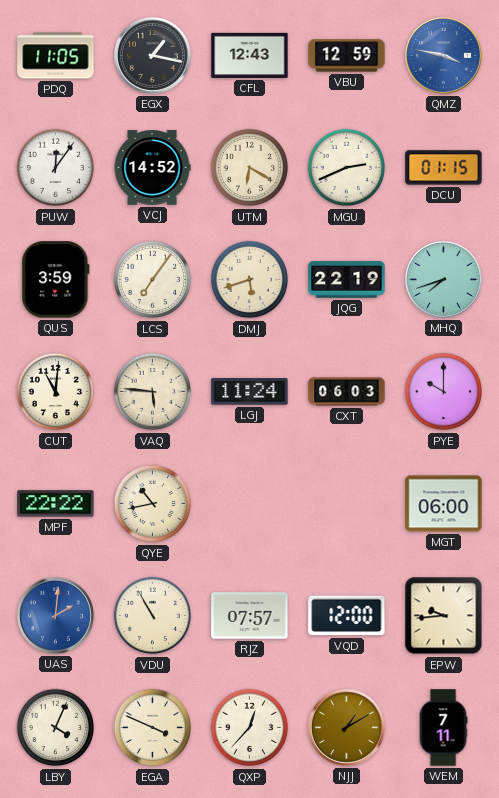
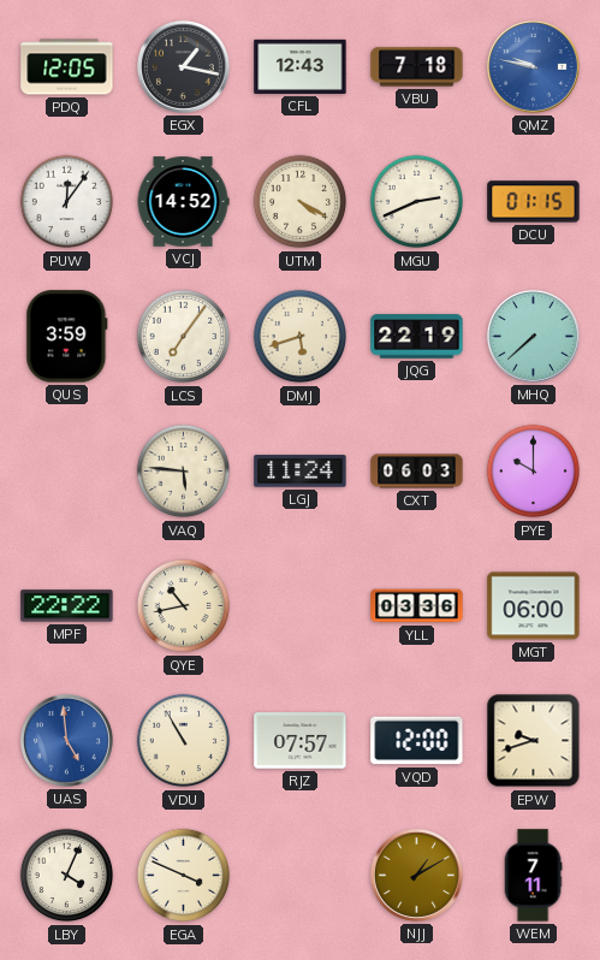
PDQ: 11:05 -> 12:05 (67, 67)
VBU: 12:59 -> 7:18 (417, 67)
QMZ: 3:47 -> 9:47 (533, 66)
UTM: 6:20 -> 4:20 (301, 202)
MHQ: 7:42 -> 7:38 (533, 336)
CUT: 11:01 -> none (56, 392)
YLL: none -> 03:36 (417, 606)
UAS: 2:01 -> 4:59 (66, 740)
EPW: 9:44 -> 9:42 (534, 741)
QXP: 12:37 -> none (250, 728)
